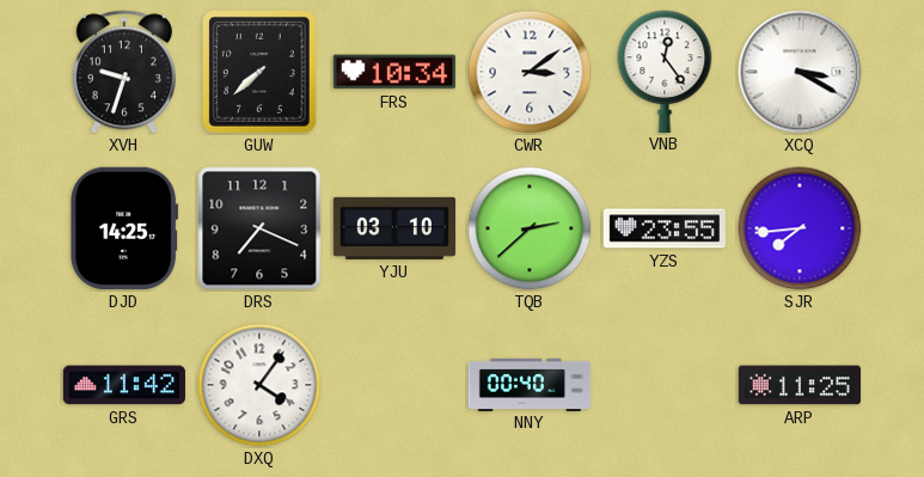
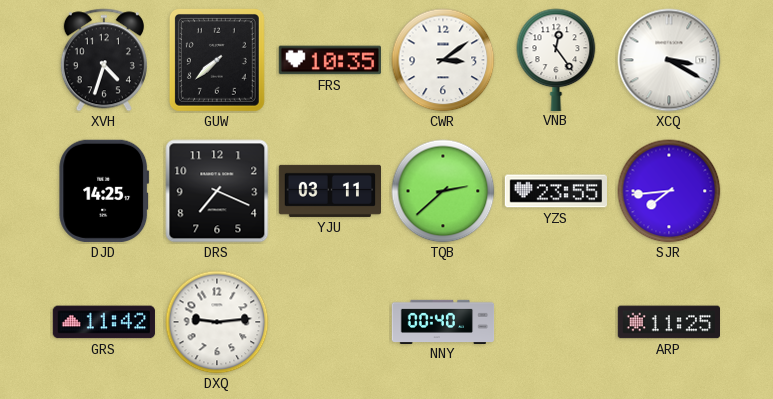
XVH: 9:33 -> 4:33 (104, 60)
FRS: 10:34 -> 10:35 (329, 60)
YJU: 03:10 -> 03:11 (329, 191)
DXQ: 4:06 -> 9:14 (217, 322)
